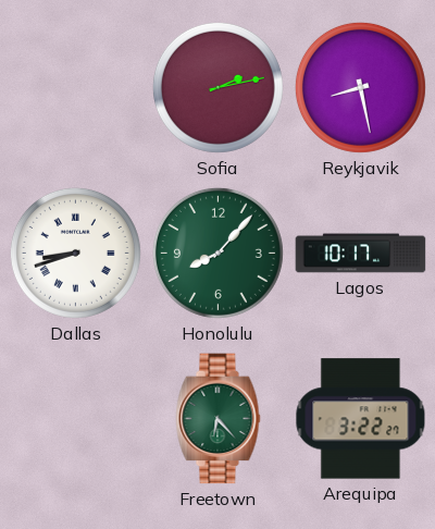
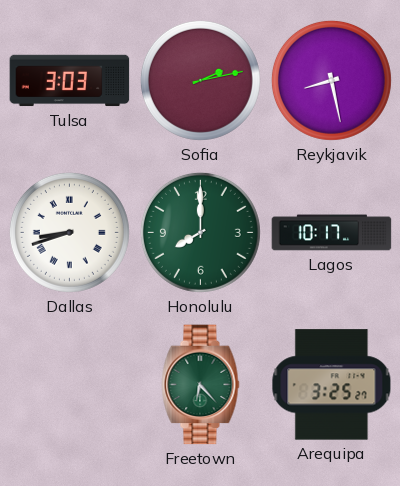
Tulsa: none -> 3:03 (70, 81)
Honolulu: 8:07 -> 8:00 (200, 232)
Arequipa: 3:22 -> 3:25 (332, 385)
